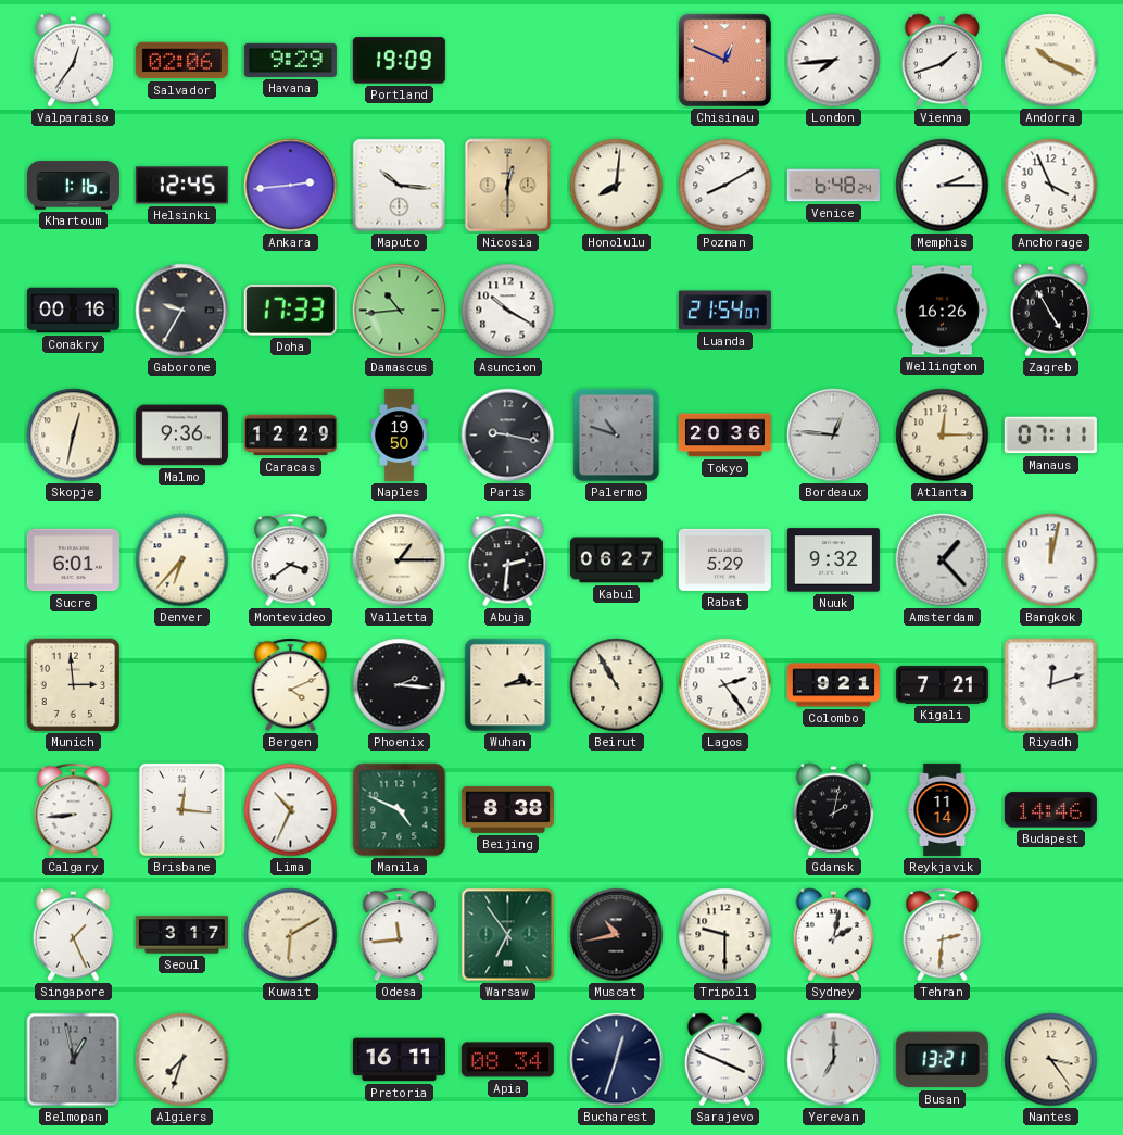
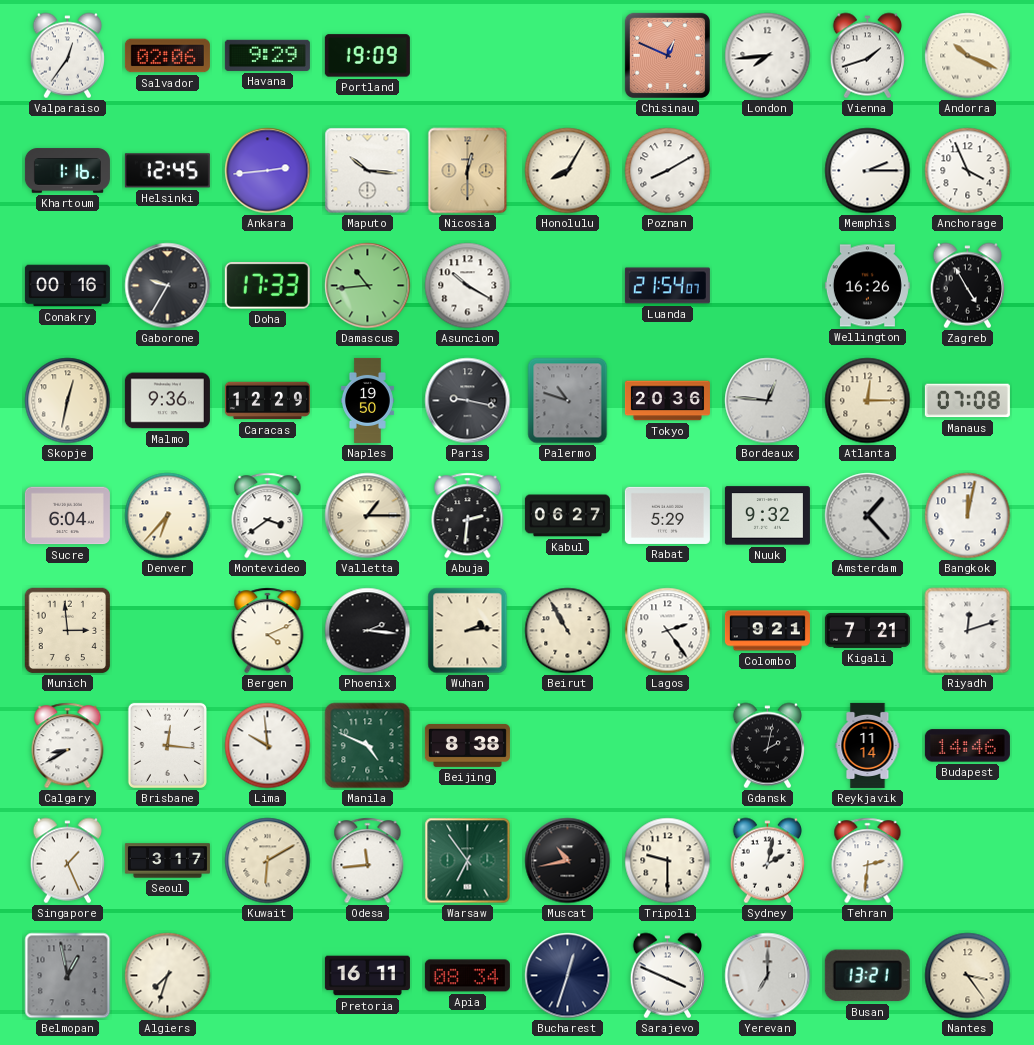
Honolulu: 8:01 -> 8:05 (568, 171)
Venice: 6:48 -> none (833, 186)
Manaus: 07:11 -> 07:08 (967, 401)
Sucre: 6:01 -> 6:04 (67, 516)
Calgary: 8:44 -> 8:40 (68, 746)
Lima: 10:34 -> 9:59 (268, 746)
